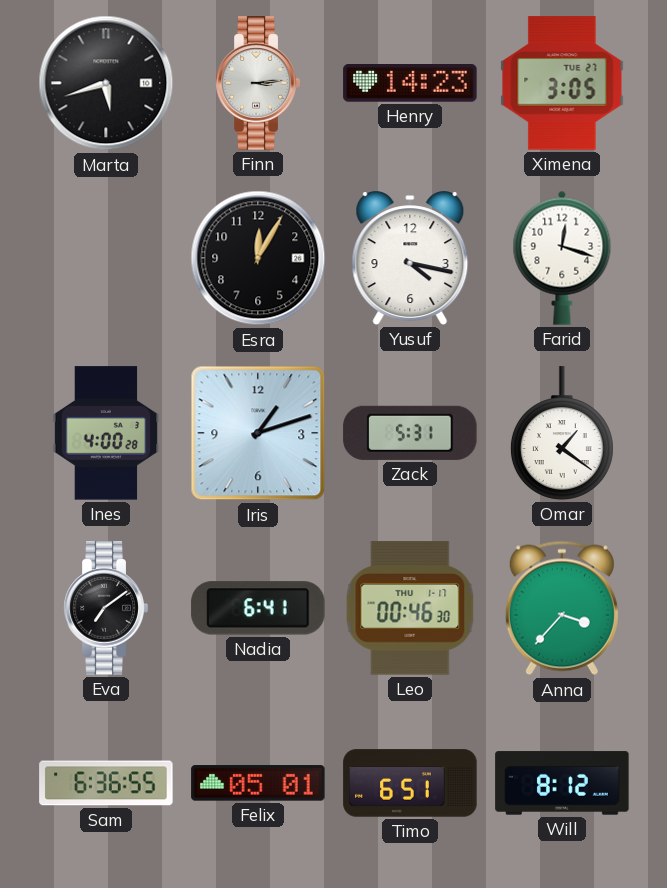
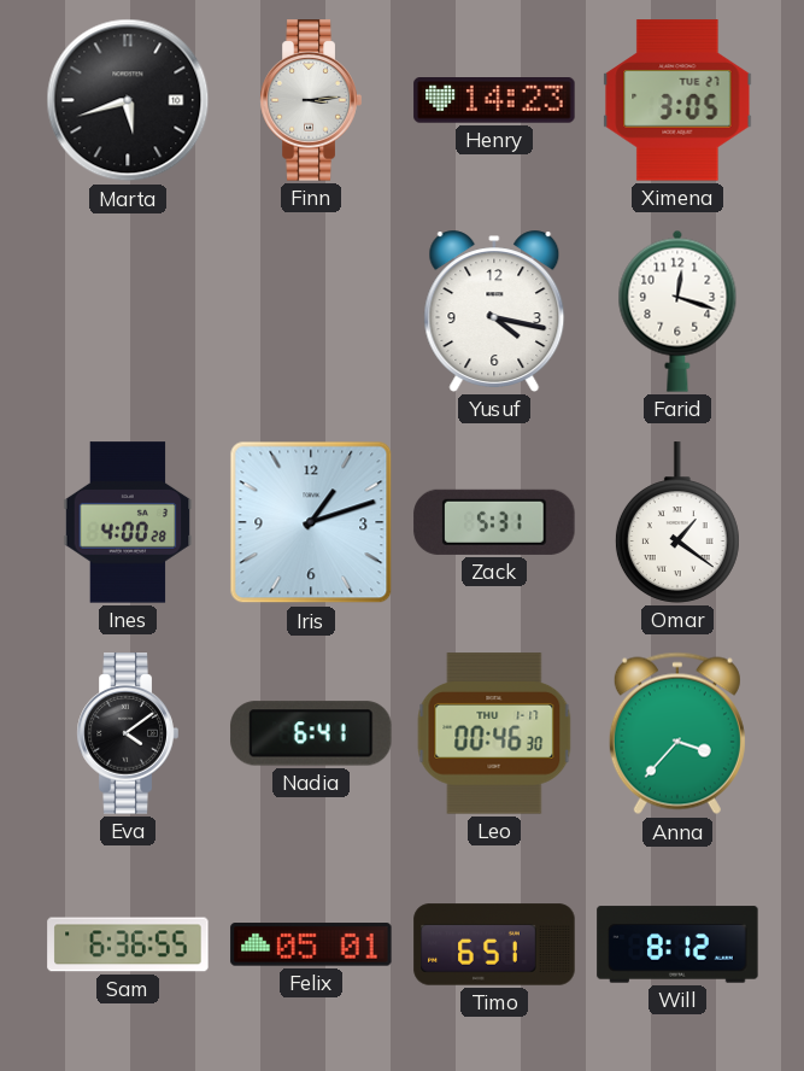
Esra: 12:05 -> none (258, 258)
Eva: 7:09 -> 4:09 (128, 733)
